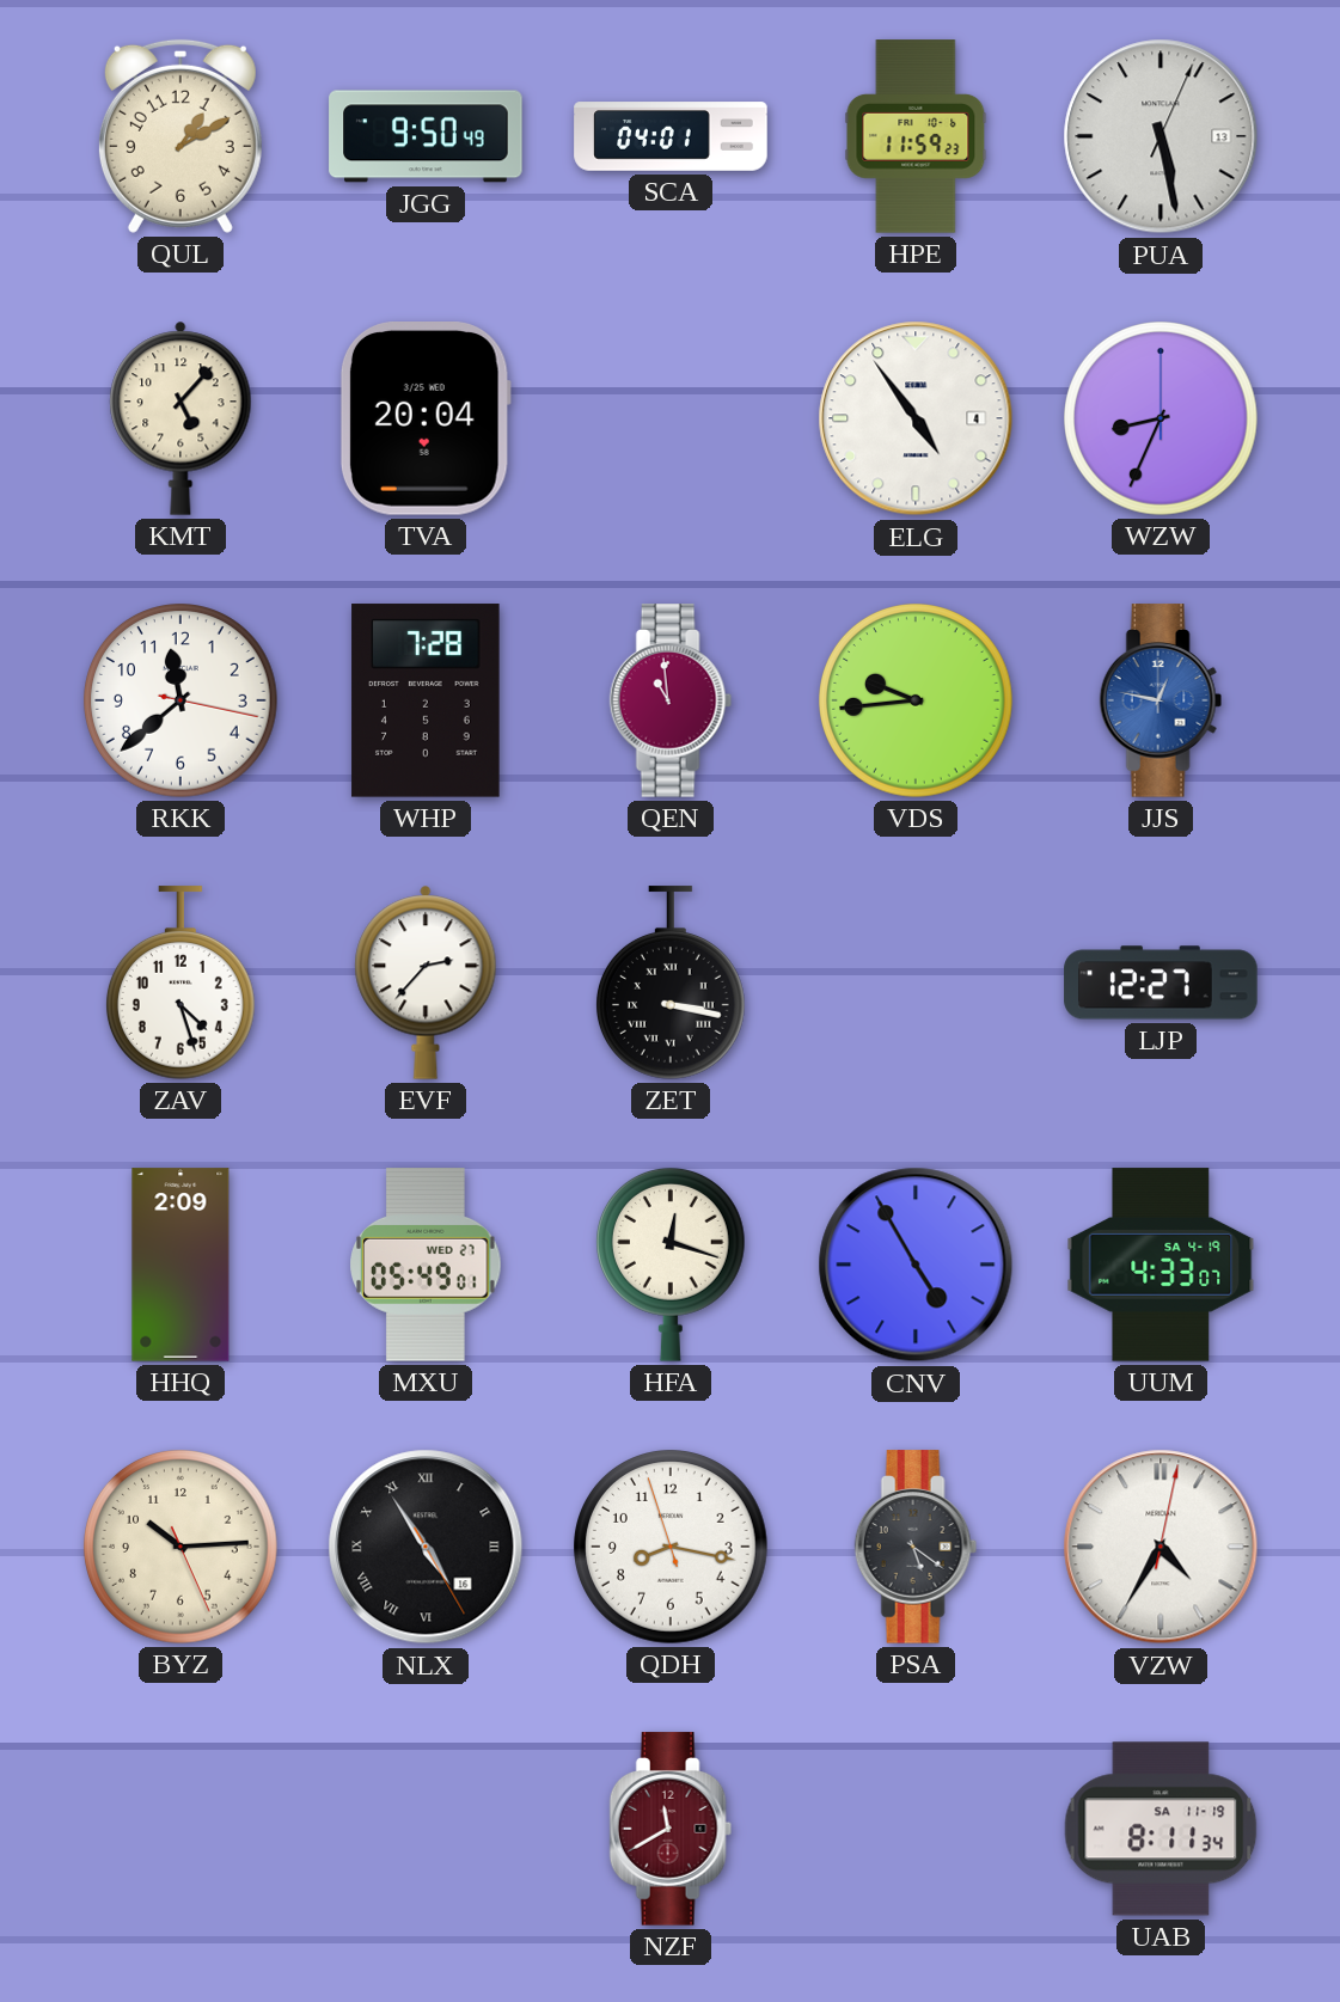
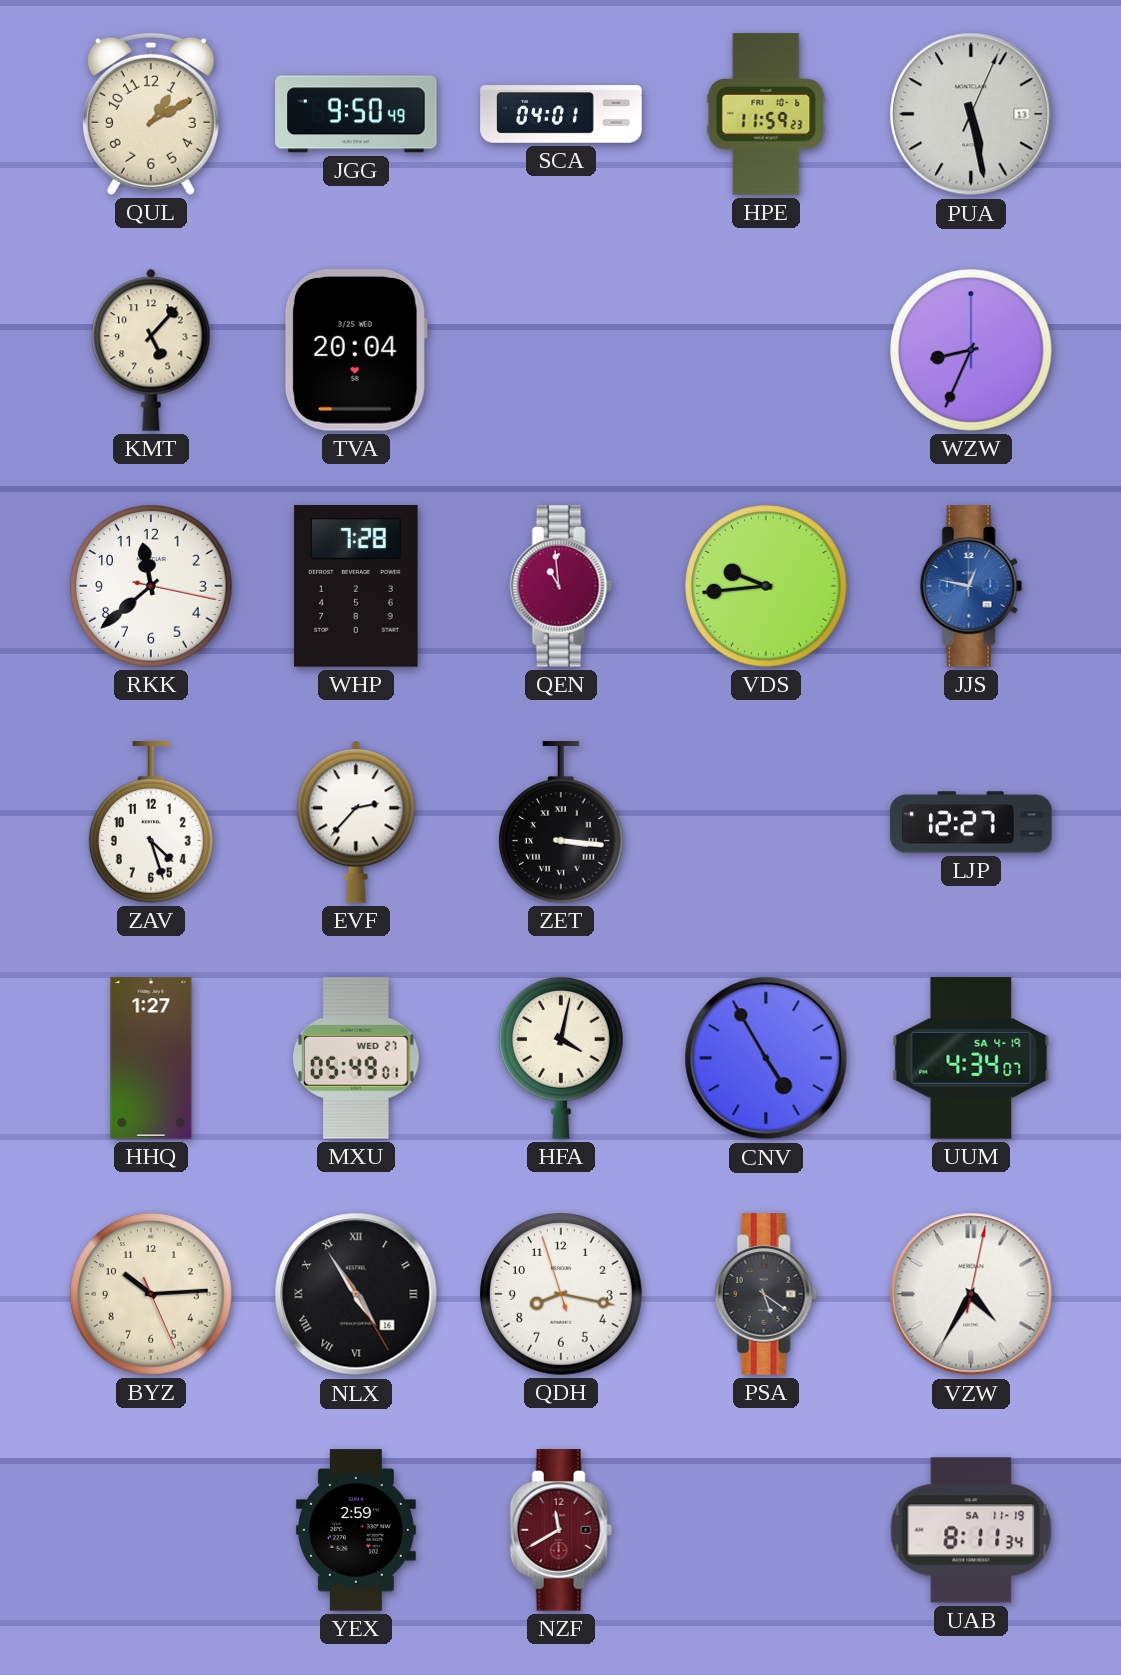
ELG: 4:54 -> none (916, 418)
ZET: 3:17 -> 3:16 (561, 822)
HHQ: 2:09 -> 1:27 (151, 1058)
HFA: 12:18 -> 4:02 (561, 1058)
UUM: 4:33 -> 4:34 (971, 1058)
YEX: none -> 2:59 (356, 1530)
